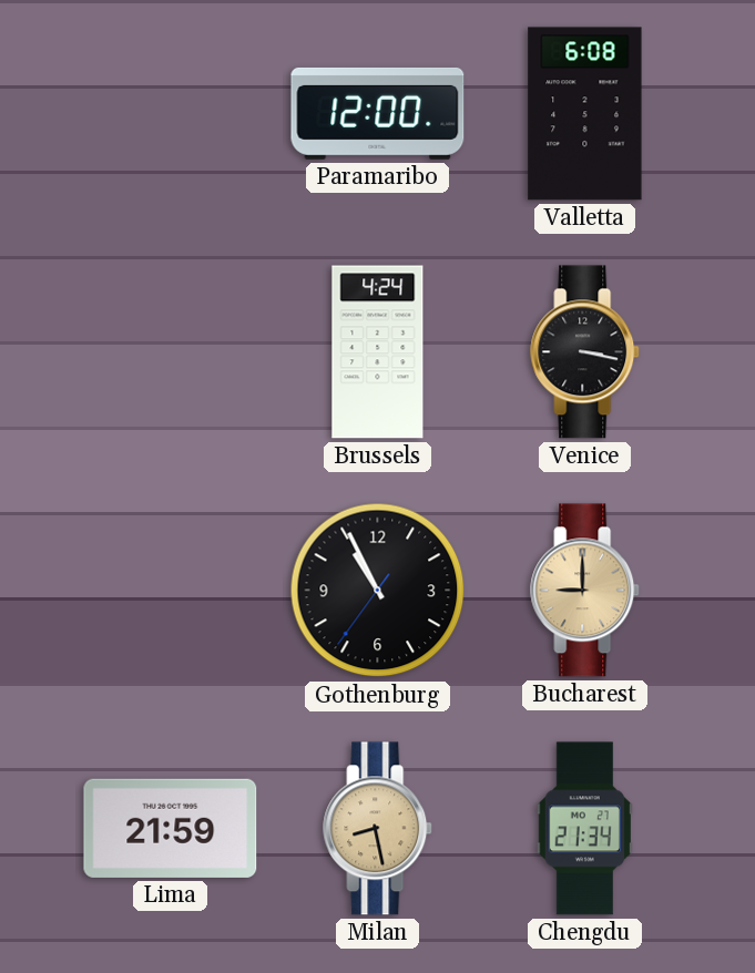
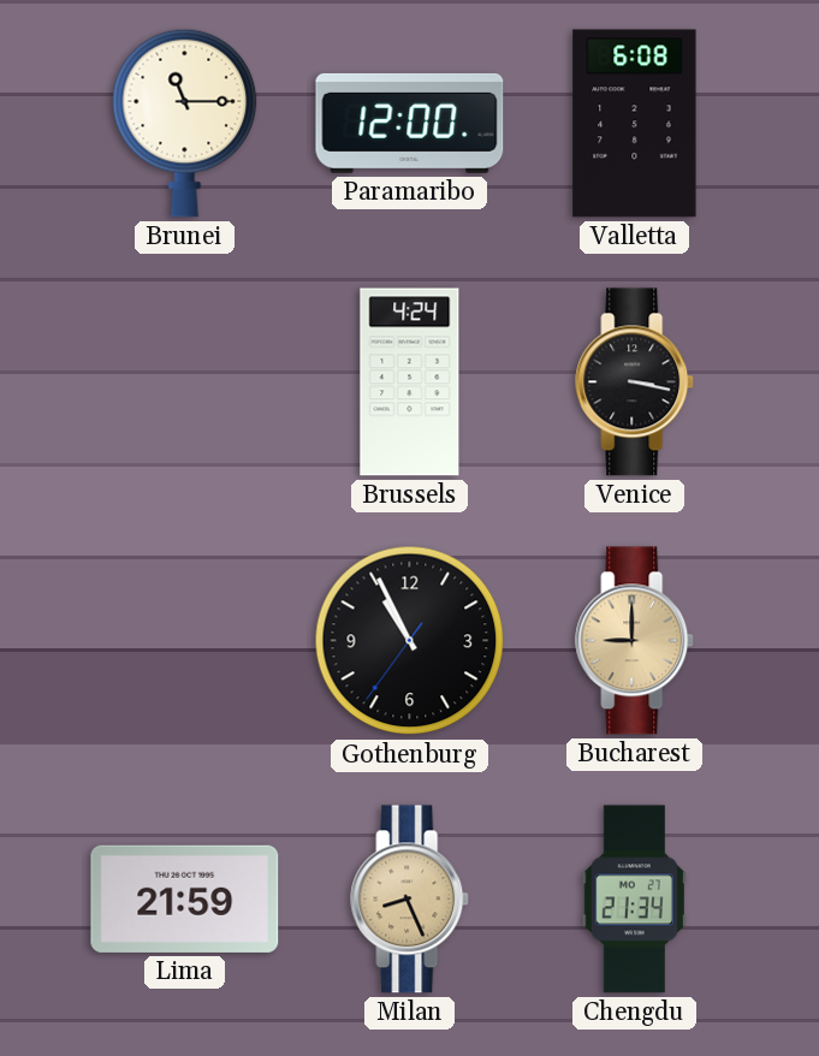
Brunei: none -> 11:15 (185, 123)
Milan: 8:28 -> 8:26 (410, 900)
